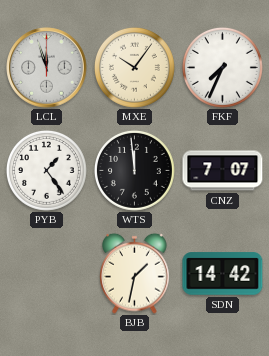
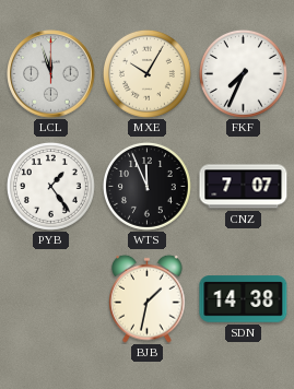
MXE: 10:06 -> 10:05 (146, 73)
WTS: 11:59 -> 11:56 (146, 186)
SDN: 14:42 -> 14:38 (244, 299)
